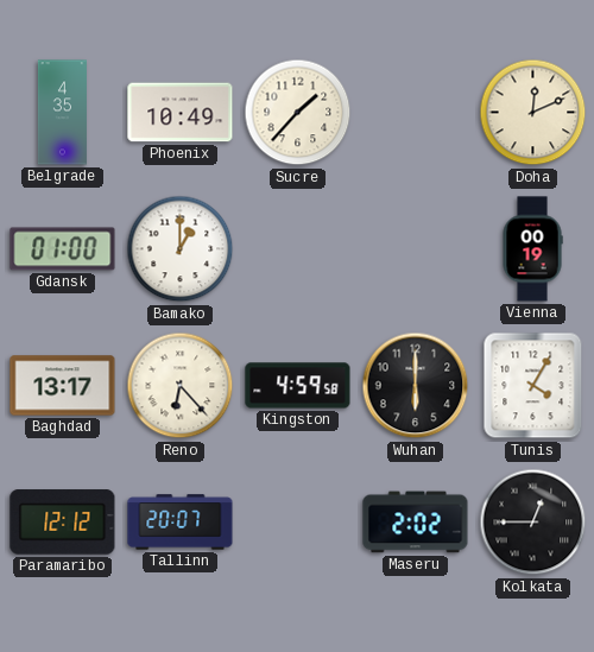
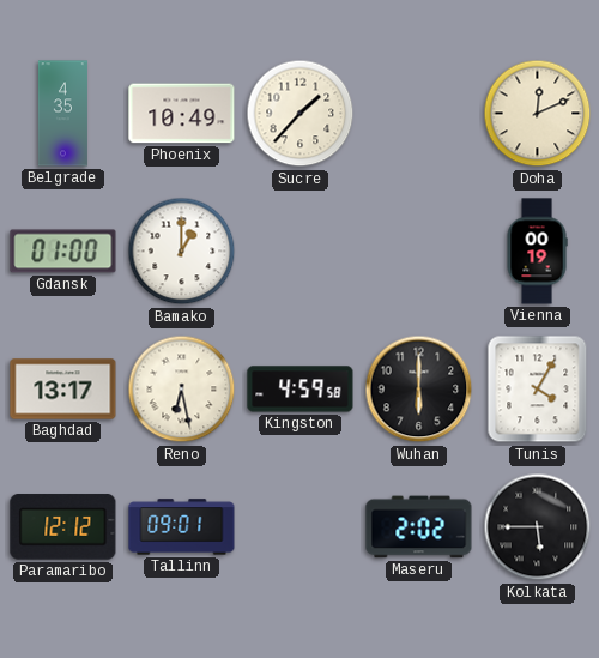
Reno: 6:23 -> 6:28 (182, 390)
Tallinn: 20:07 -> 09:01 (182, 527)
Kolkata: 12:45 -> 5:45 (538, 527)
